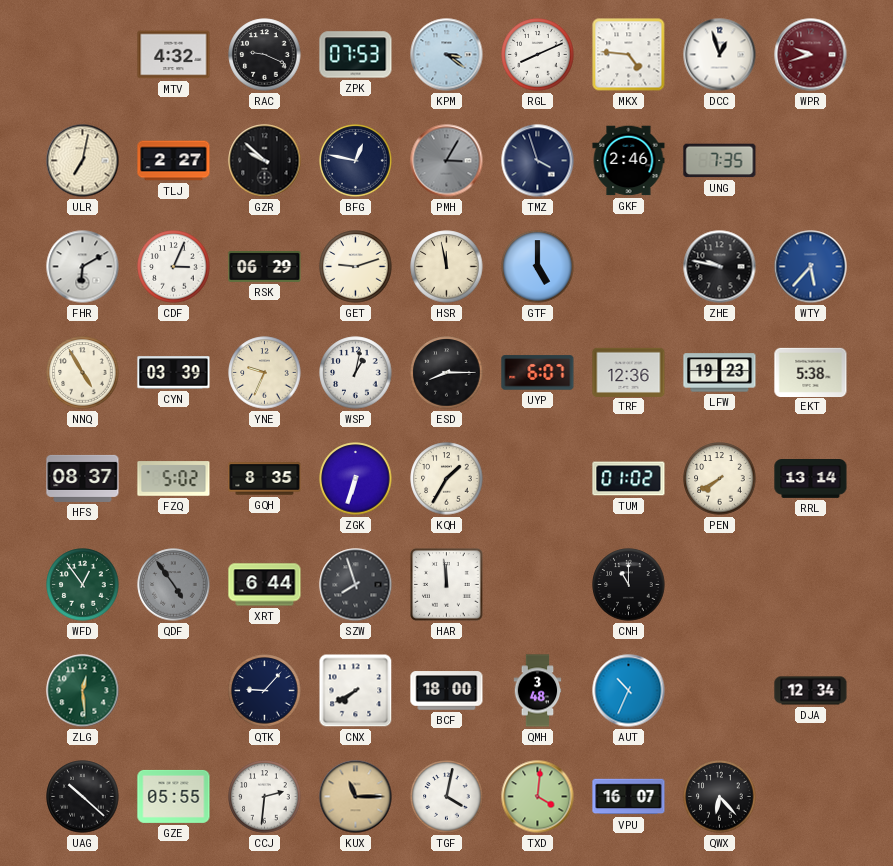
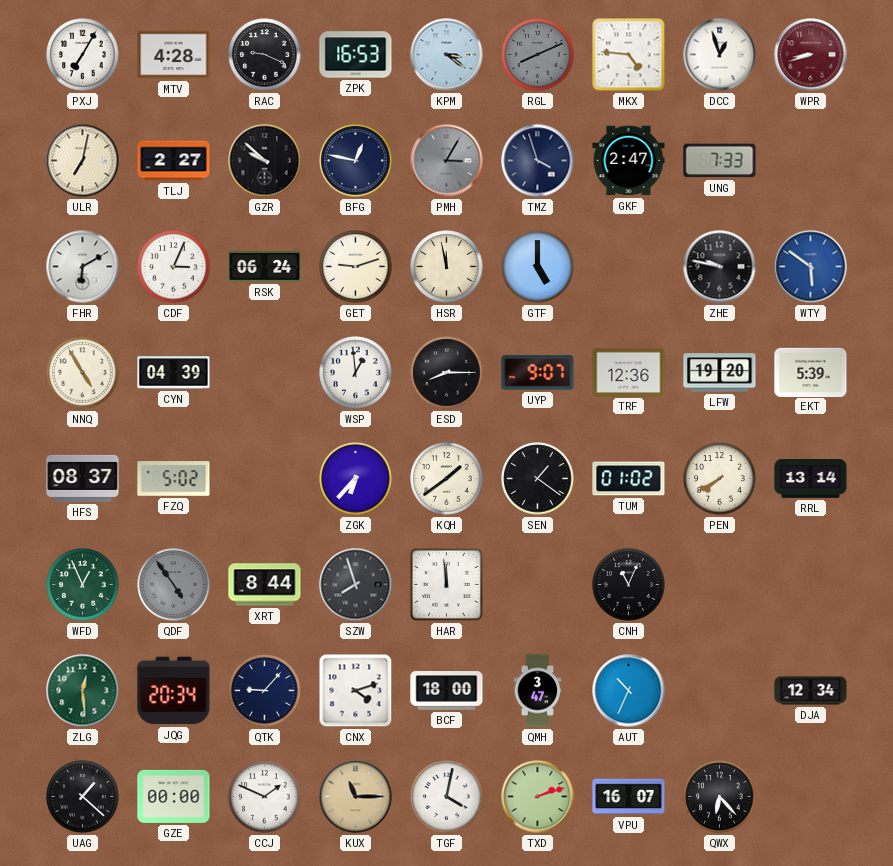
PXJ: none -> 7:05 (83, 55)
MTV: 4:32 -> 4:28 (174, 55)
ZPK: 07:53 -> 16:53 (356, 55)
RGL dial: white -> grey (538, 55)
WPR: 9:42 -> 8:42 (811, 55)
GKF: 2:46 -> 2:47 (629, 161)
UNG: 7:35 -> 7:33 (720, 161)
RSK: 06:29 -> 06:24 (265, 267)
WTY: 5:37 -> 5:51 (811, 267)
CYN: 03:39 -> 04:39 (174, 373)
YNE: 9:34 -> none (265, 373)
WSP: 1:02 -> 12:59 (356, 373)
UYP: 6:07 -> 9:07 (538, 373)
LFW: 19:23 -> 19:20 (720, 373)
EKT: 5:38 -> 5:39 (811, 372)
GQH: 8:35 -> none (265, 479)
ZGK: 6:33 -> 6:37 (356, 479)
KQH: 1:35 -> 1:39 (447, 479)
SEN: none -> 1:21 (538, 479)
WFD: 12:54 -> 12:56 (83, 585)
XRT: 6:44 -> 8:44 (265, 585)
CNH: 11:00 -> 11:04 (629, 585)
JQG: none -> 20:34 (174, 691)
CNX: 7:40 -> 4:12 (356, 691)
QMH: 3:48 -> 3:47 (538, 691)
UAG: 10:22 -> 1:22 (83, 797)
GZE: 05:55 -> 00:00 (174, 796)
CCJ: 2:31 -> 1:49 (265, 797)
TXD: 4:01 -> 2:12 (538, 797)
